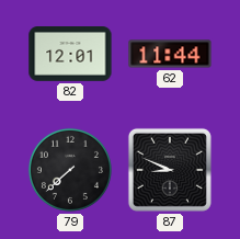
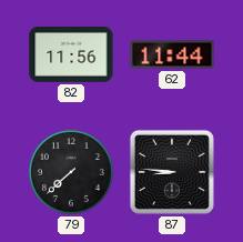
82: 12:01 -> 11:56 (71, 56)
87: 8:49 -> 8:46 (172, 172)
